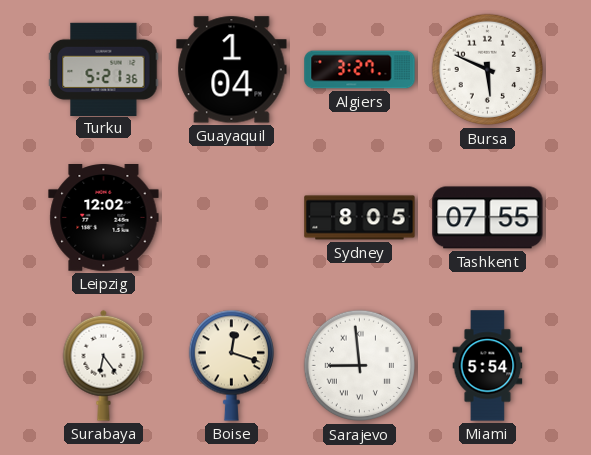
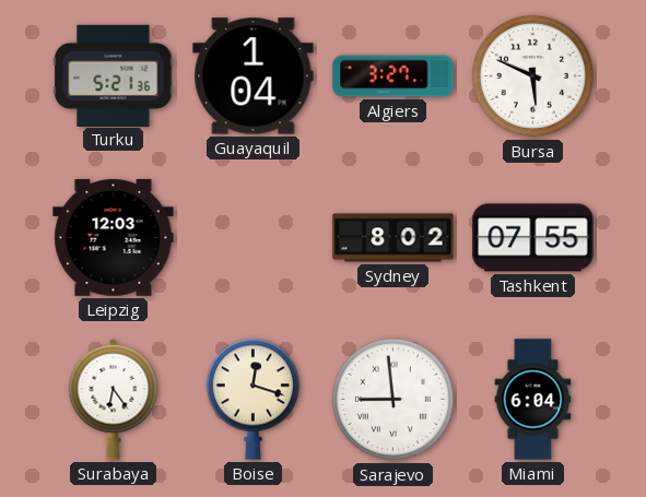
Leipzig: 12:02 -> 12:03 (114, 238)
Sydney: 8:05 -> 8:02 (394, 238)
Miami: 5:54 -> 6:04 (533, 400)
